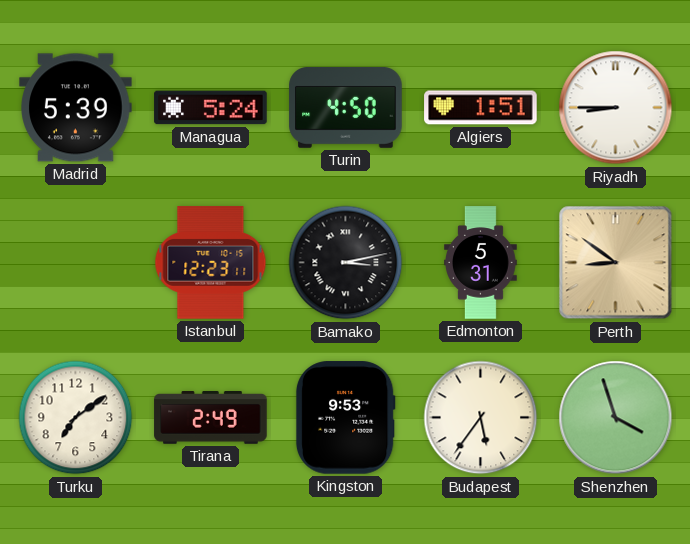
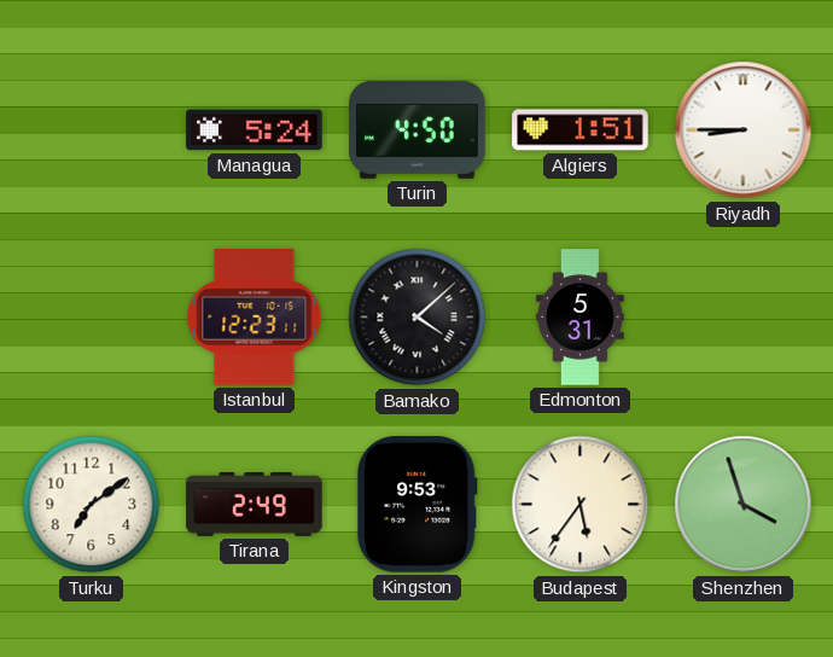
Madrid: 5:39 -> none (76, 108)
Bamako: 3:13 -> 4:08 (418, 318)
Perth: 8:51 -> none (616, 263)
